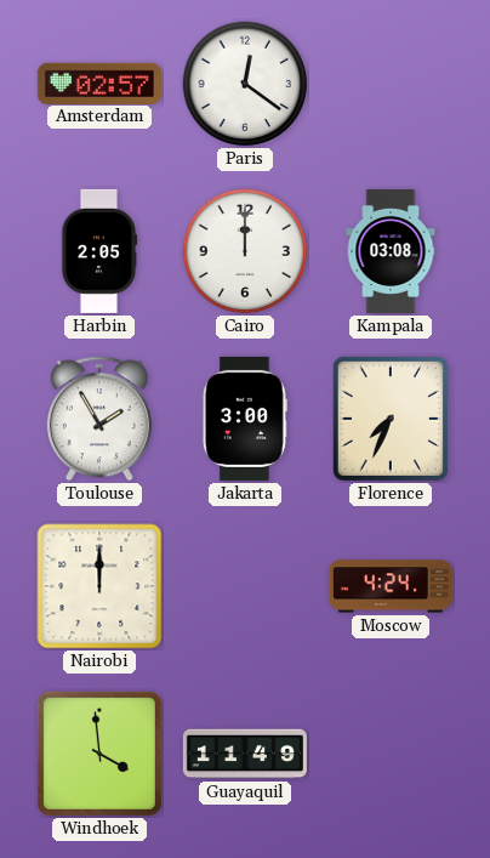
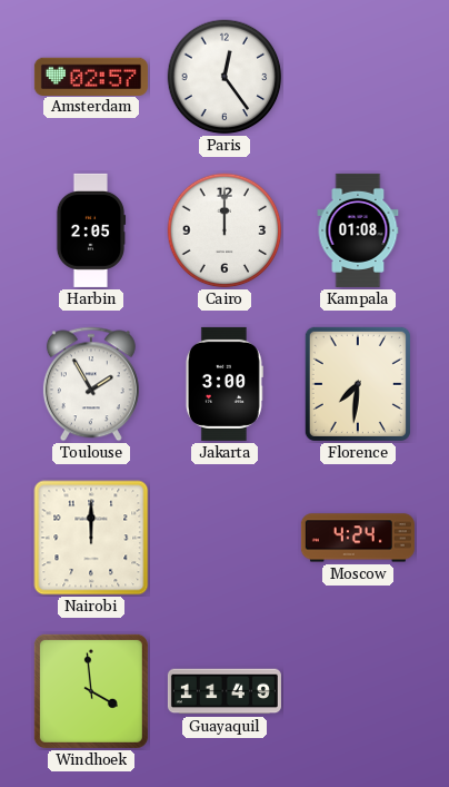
Paris: 12:21 -> 12:24 (225, 77)
Kampala: 03:08 -> 01:08 (358, 230)
Florence: 7:34 -> 7:31 (358, 384)
